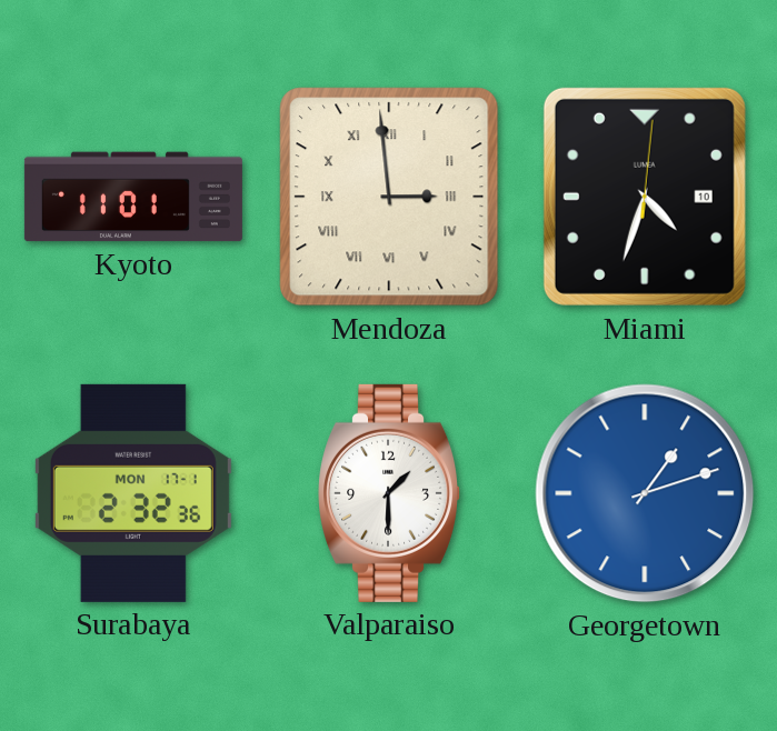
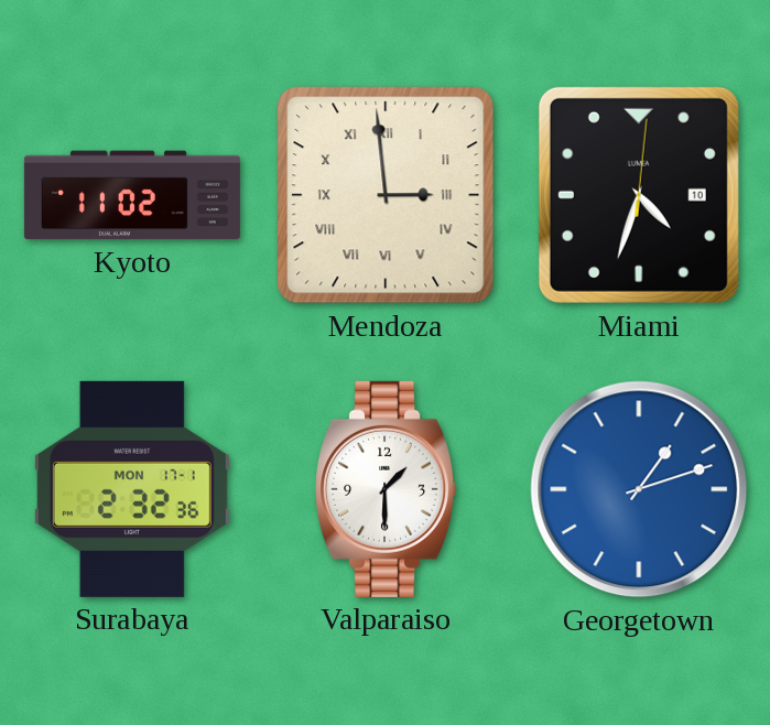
Kyoto: 11:01 -> 11:02 (132, 195)
